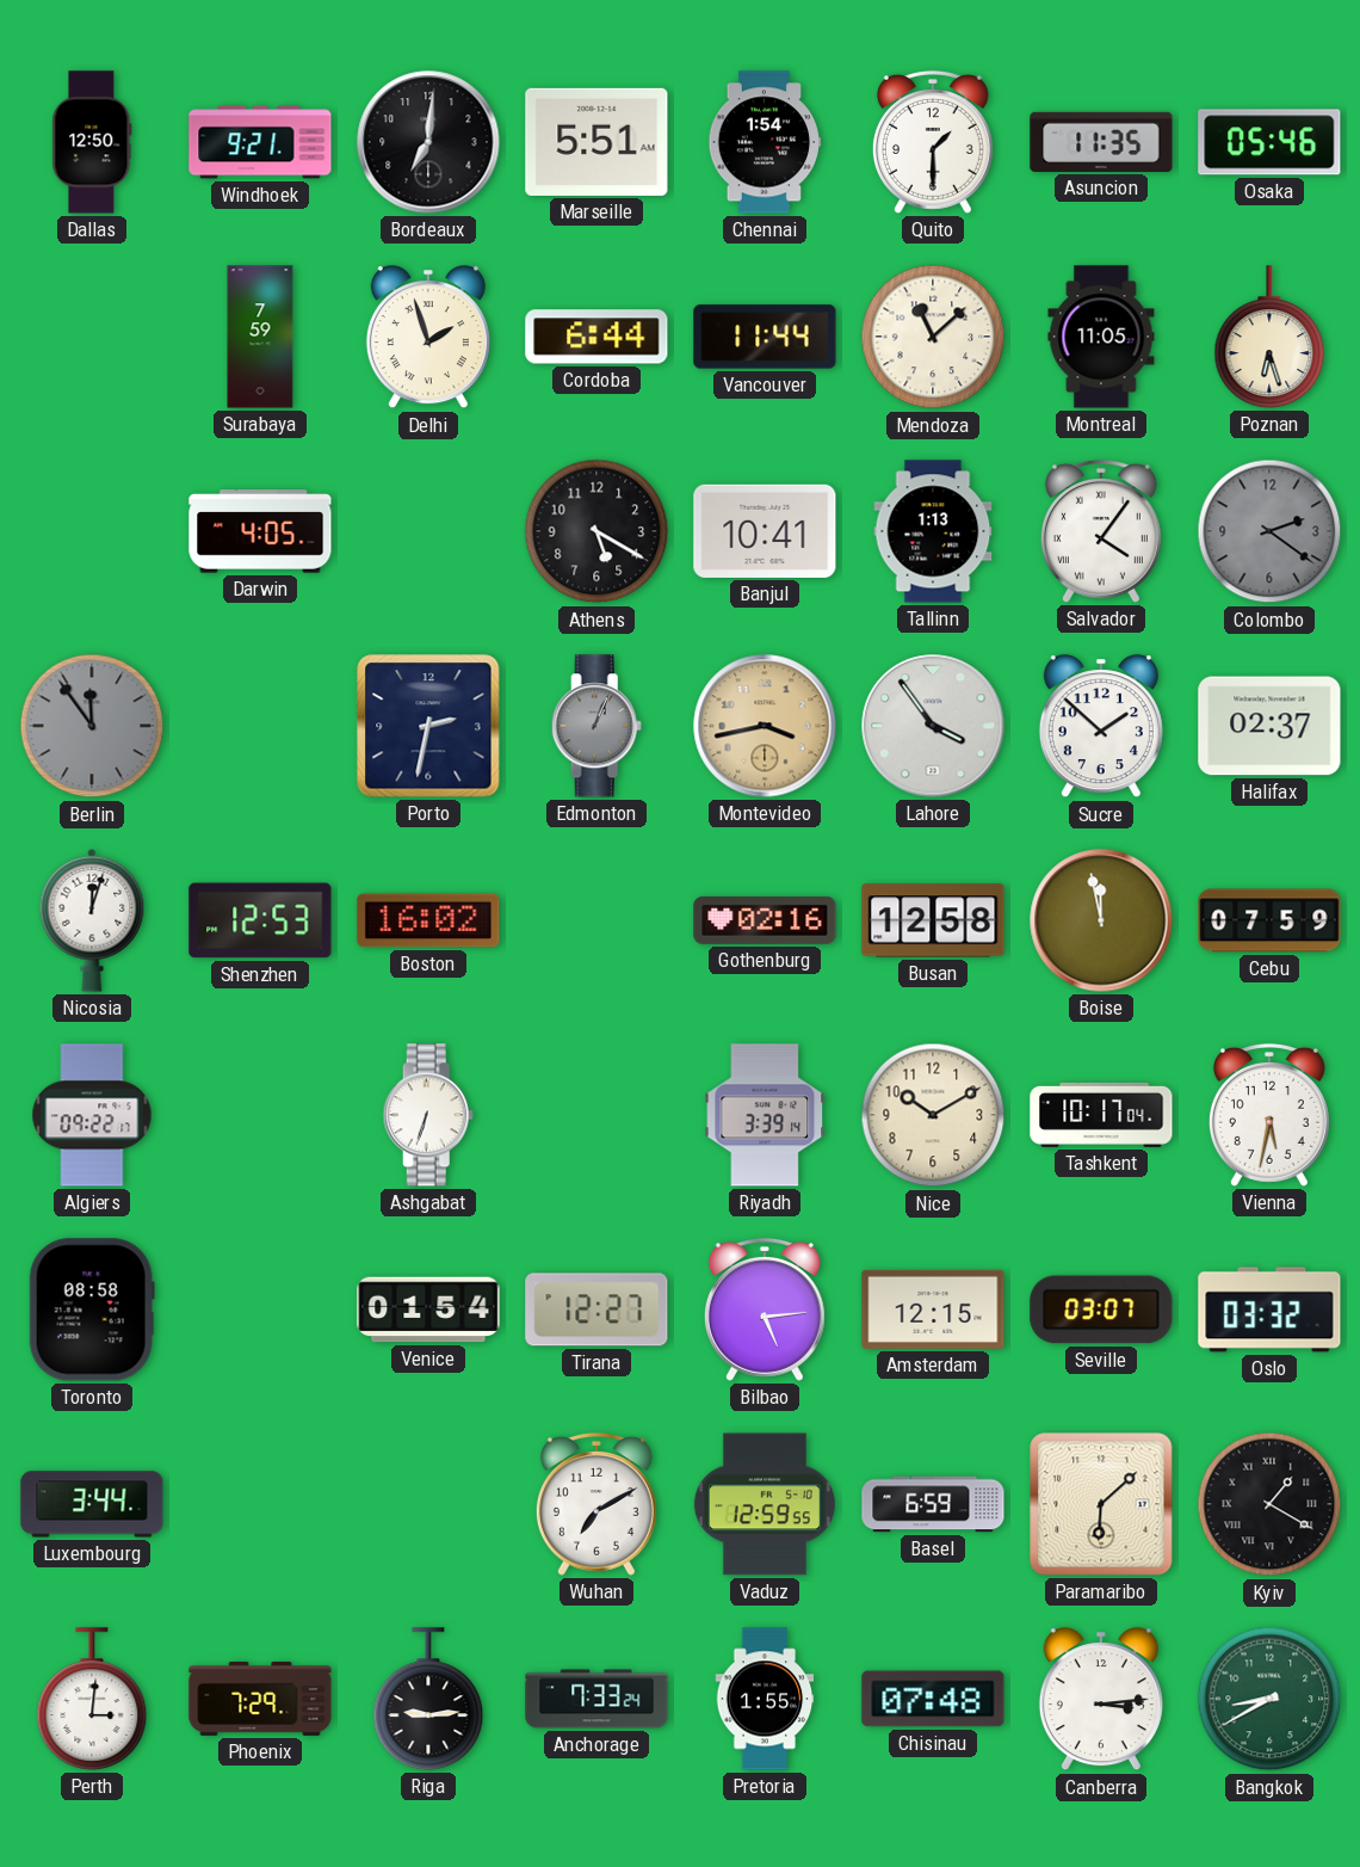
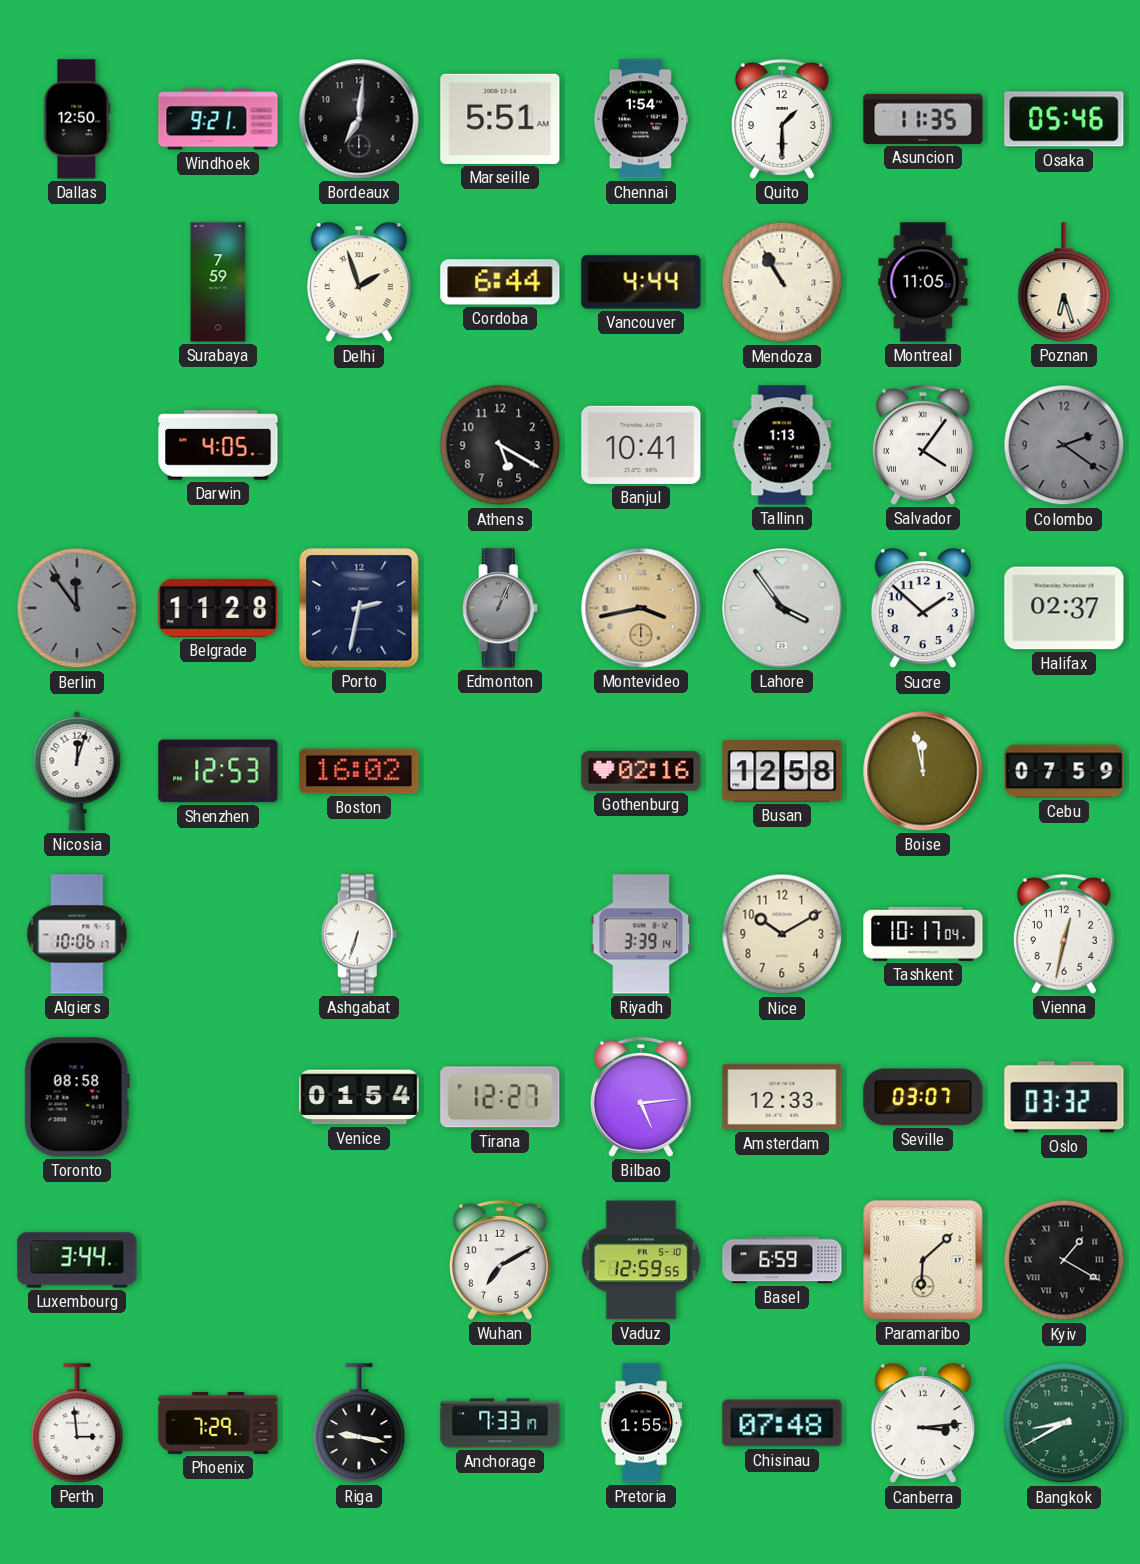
Vancouver: 11:44 -> 4:44 (641, 282)
Mendoza: 11:08 -> 10:55 (782, 282)
Belgrade: none -> 11:28 (218, 608)
Algiers: 09:22 -> 10:06 (77, 934)
Vienna: 5:32 -> 12:32 (1064, 934)
Amsterdam: 12:15 -> 12:33 (782, 1097)
Perth: 3:01 -> 2:59 (77, 1423)
Riga: 9:14 -> 9:17 (359, 1423)
Anchorage: 7:33:24 -> 7:33:17 (500, 1423)
